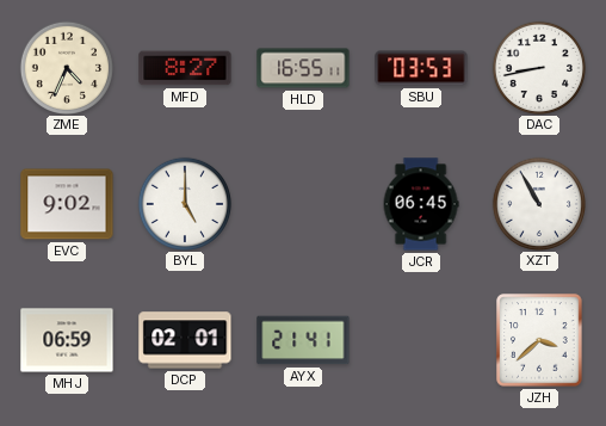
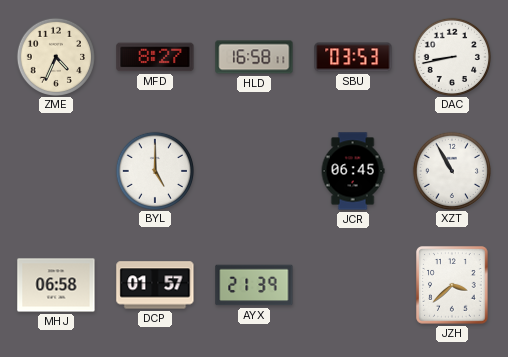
HLD: 16:55 -> 16:58 (254, 57)
EVC: 9:02 -> none (67, 204)
MHJ: 06:59 -> 06:58 (56, 285)
DCP: 02:01 -> 01:57 (155, 285)
AYX: 21:41 -> 21:39 (254, 285)
